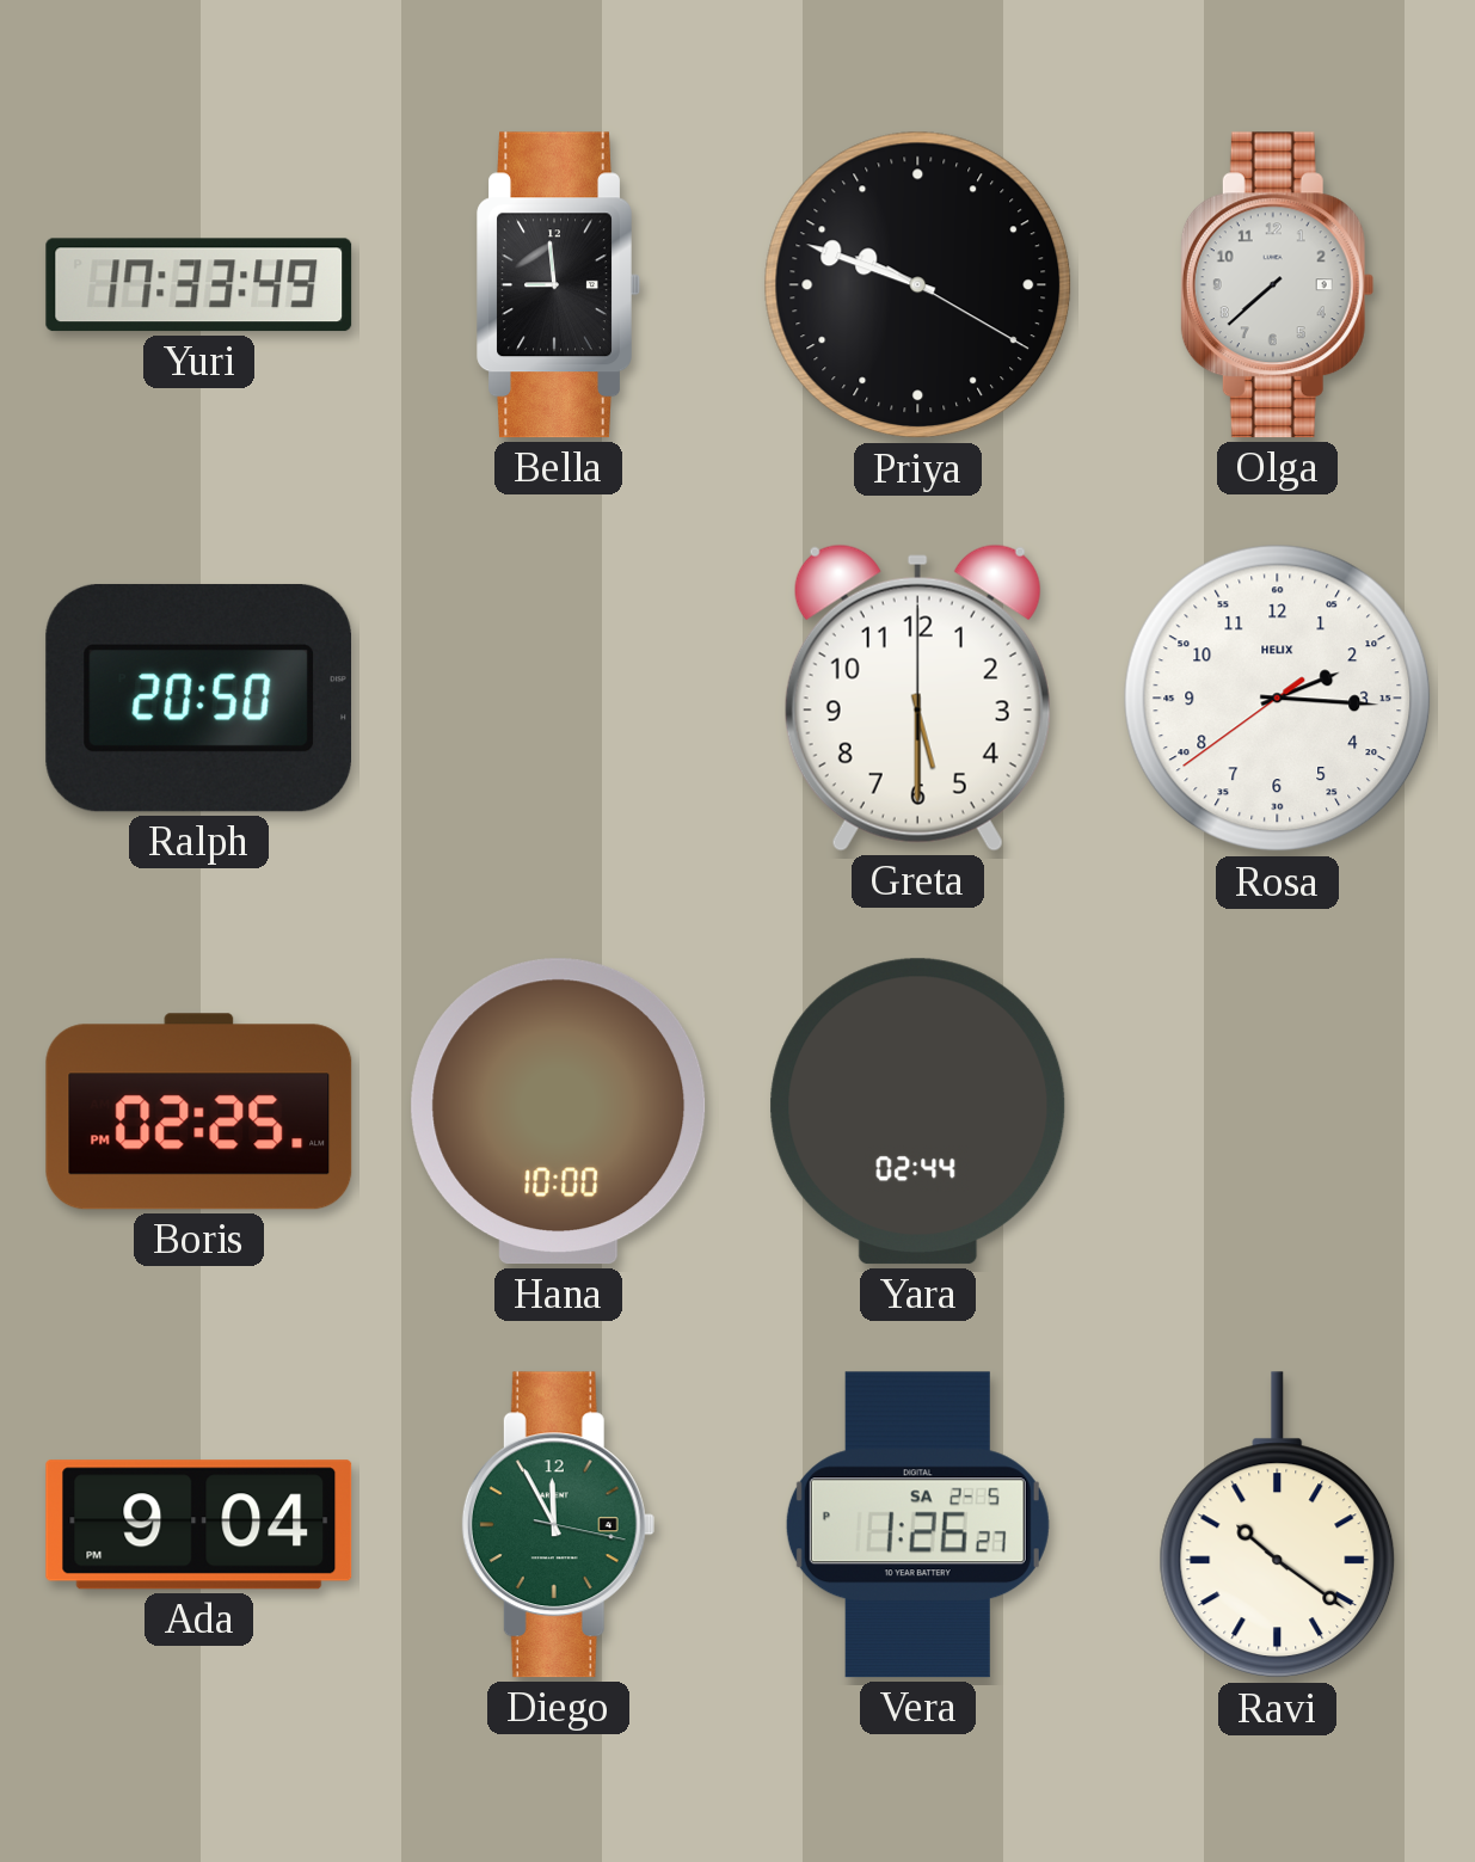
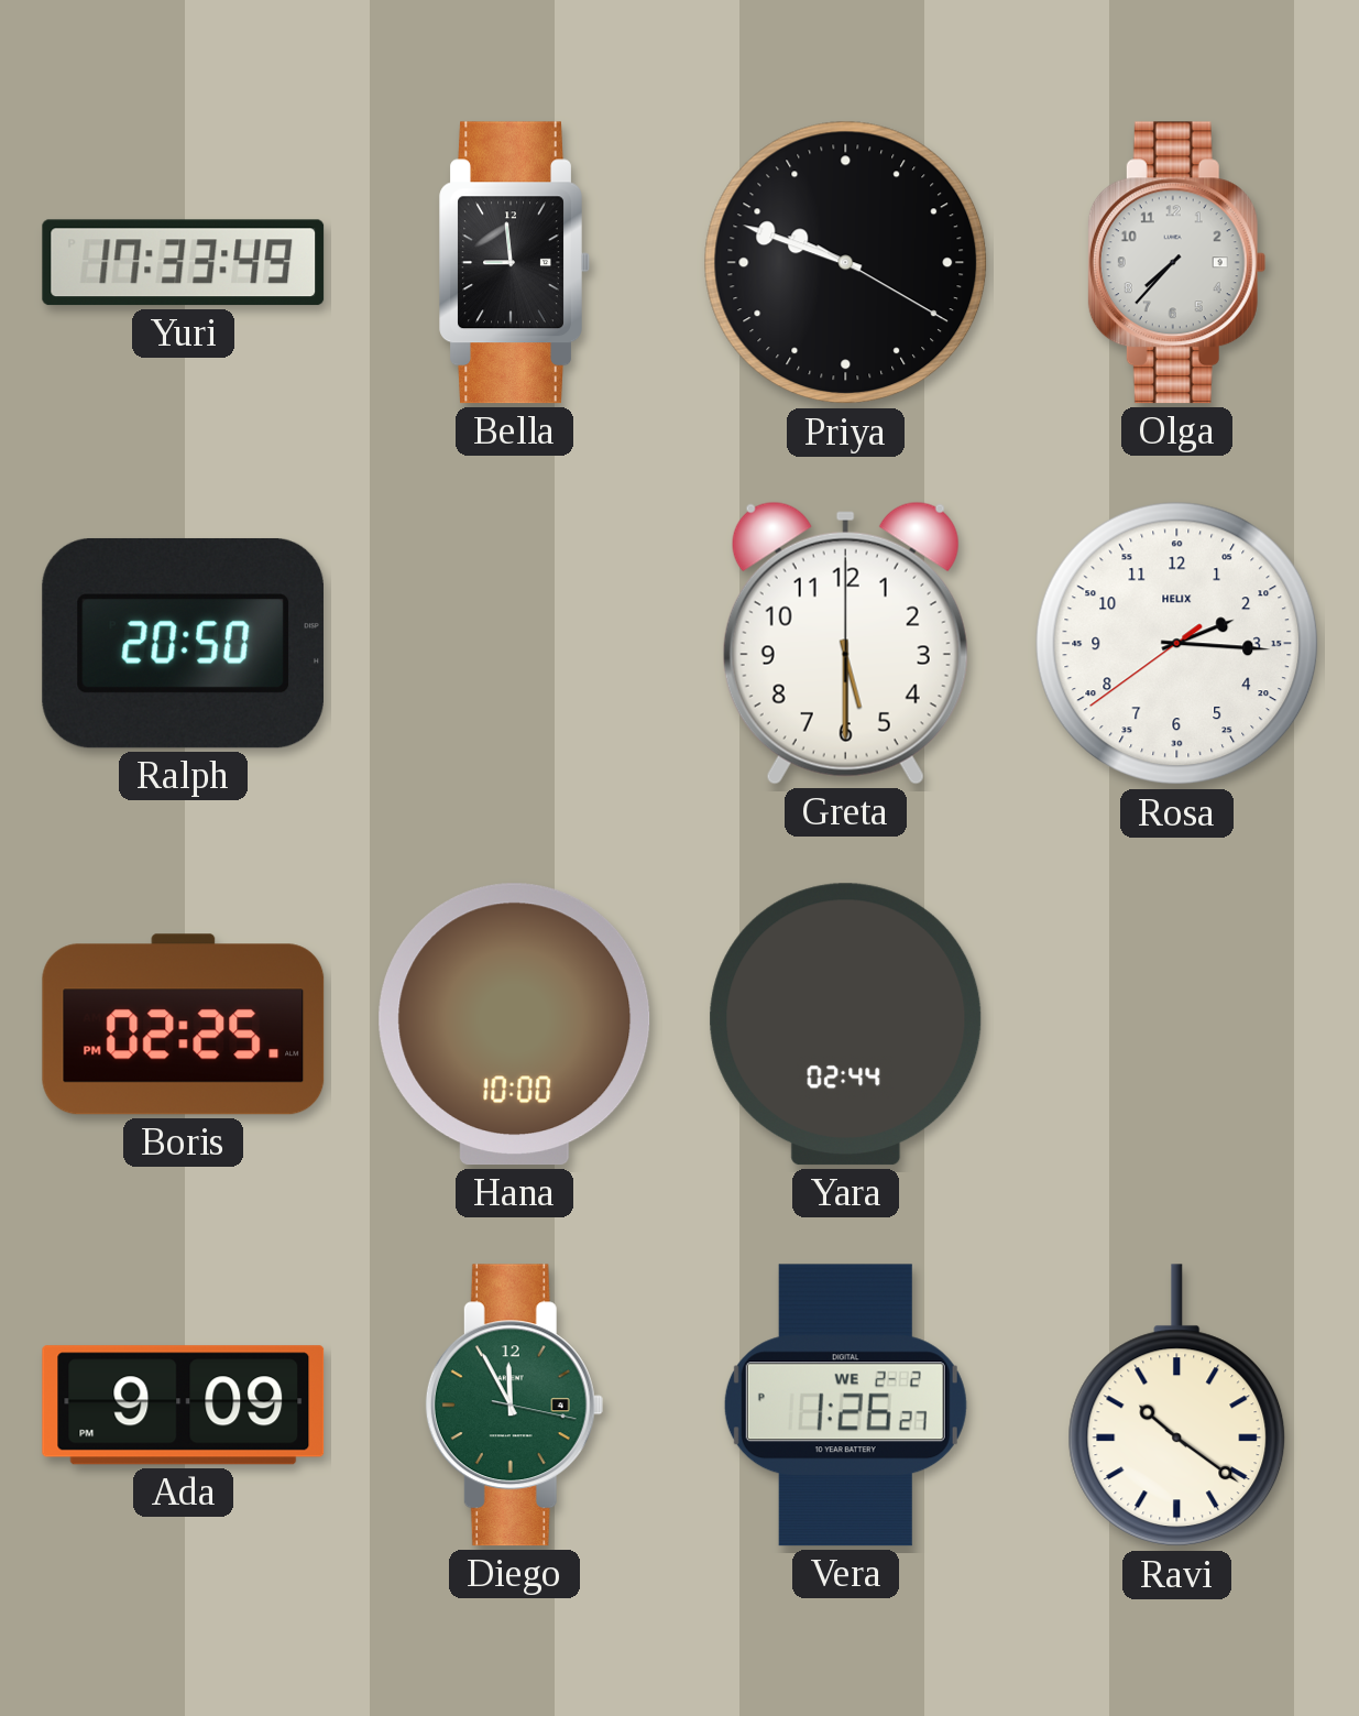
Olga: 7:38 -> 7:37 (1176, 263)
Ada: 9:04 -> 9:09 (184, 1406)
Vera date: SA 2-5 -> WE 2-2 (845, 1406)
